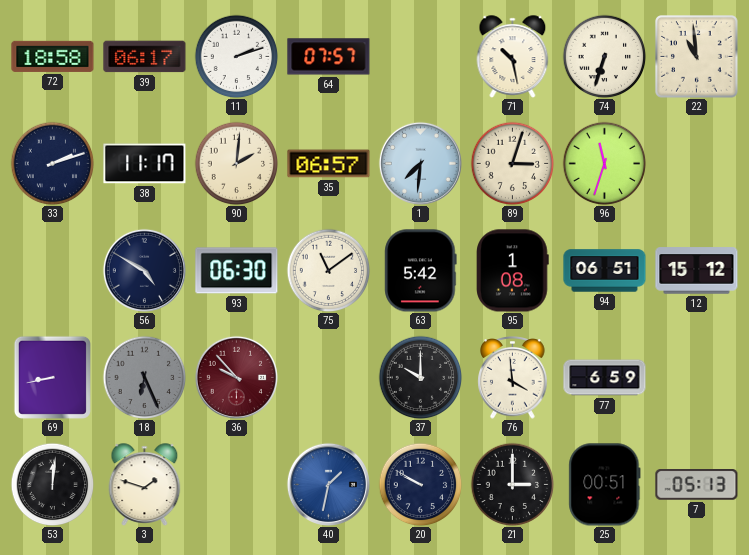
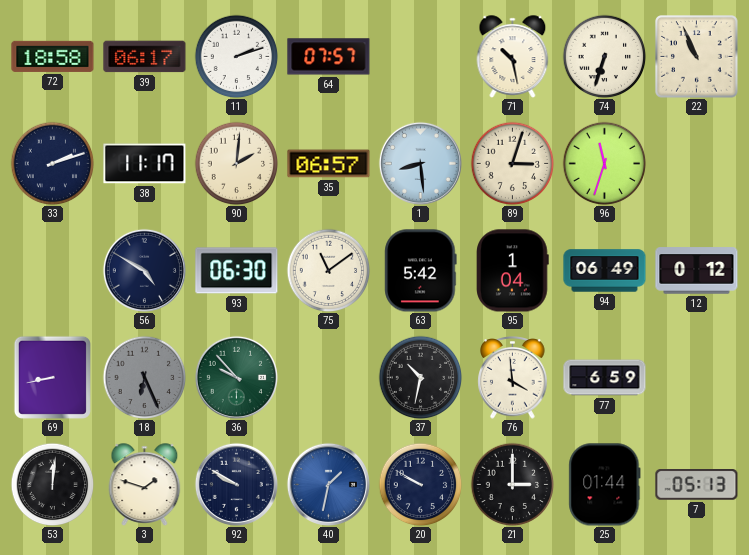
22: 10:59 -> 10:56 (697, 57)
1: 7:31 -> 8:29 (420, 163)
95: 1:08 -> 1:04 (513, 271)
94: 06:51 -> 06:49 (605, 271)
12: 15:12 -> 0:12 (697, 271)
36 dial: burgundy -> green (236, 377)
37: 10:00 -> 10:32 (420, 377)
92: none -> 9:50 (236, 484)
25: 00:51 -> 01:44 (605, 485)
